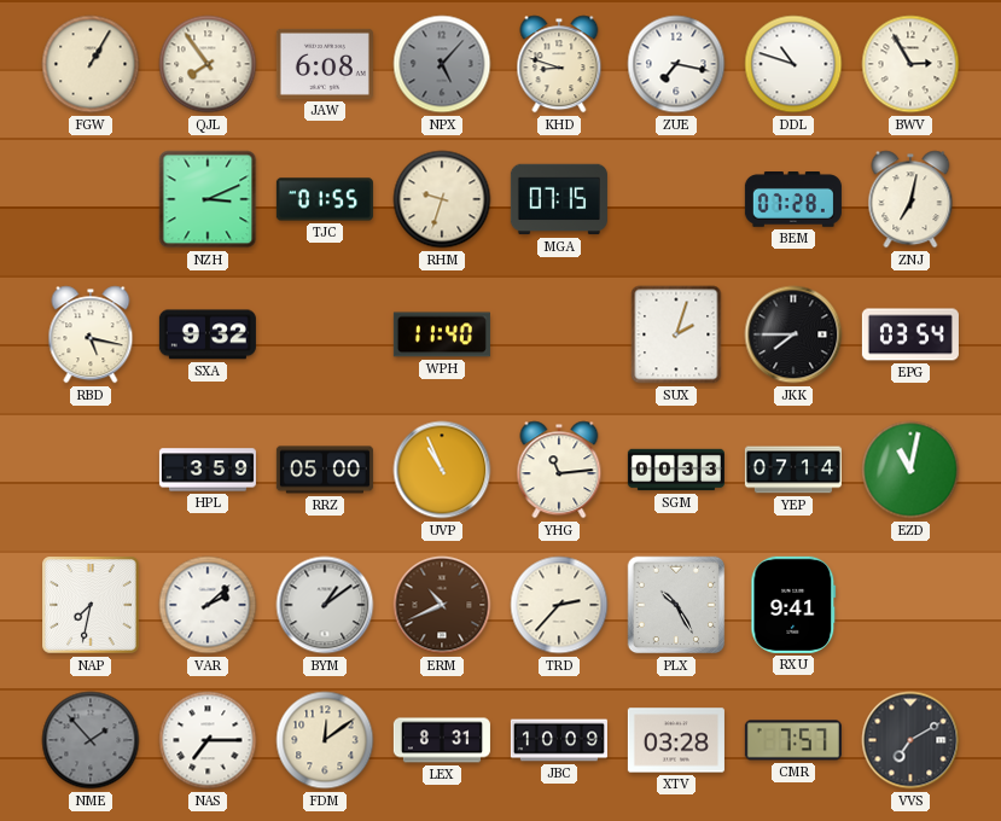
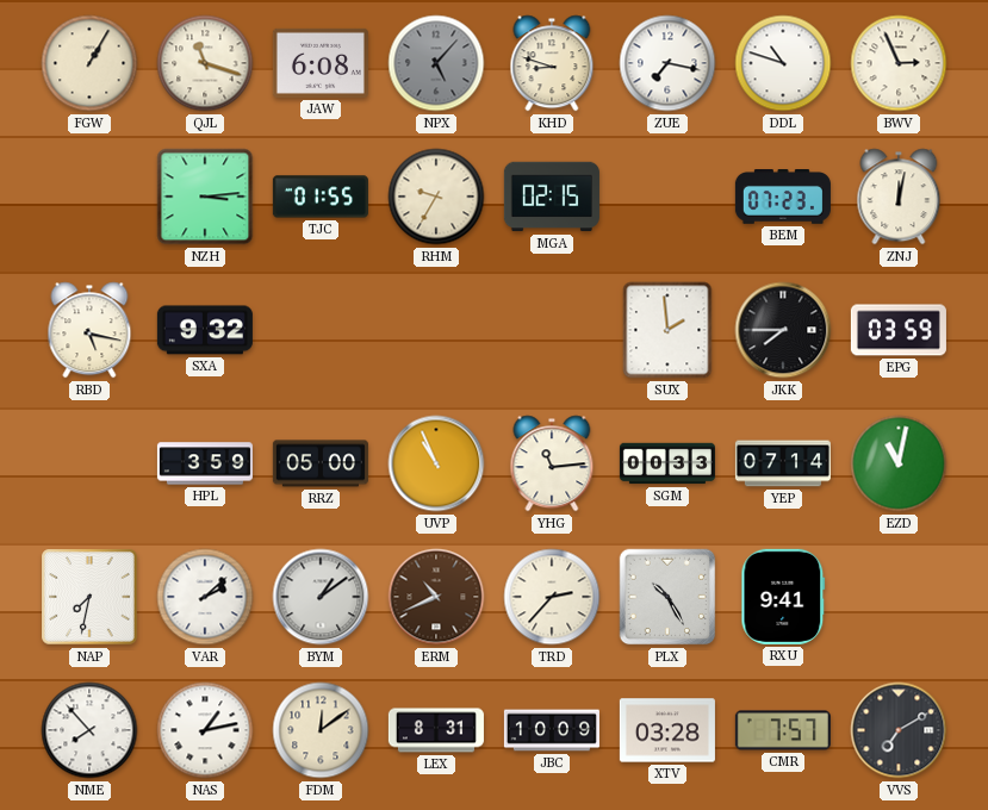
QJL: 7:54 -> 11:18 (205, 63)
BWV: 2:55 -> 2:56 (899, 63)
NZH: 3:11 -> 3:14 (205, 197)
RHM: 9:33 -> 9:35 (436, 197)
MGA: 07:15 -> 02:15 (552, 197)
BEM: 07:28 -> 07:23 (783, 198)
ZNJ: 7:02 -> 12:02 (899, 197)
WPH: 11:40 -> none (442, 334)
SUX: 2:03 -> 1:59 (667, 330)
EPG: 03:54 -> 03:59 (899, 330)
NME: 1:53 -> 7:53 (89, 730)
NME dial: grey -> white (89, 730)
NAS: 7:15 -> 1:13 (205, 730)
